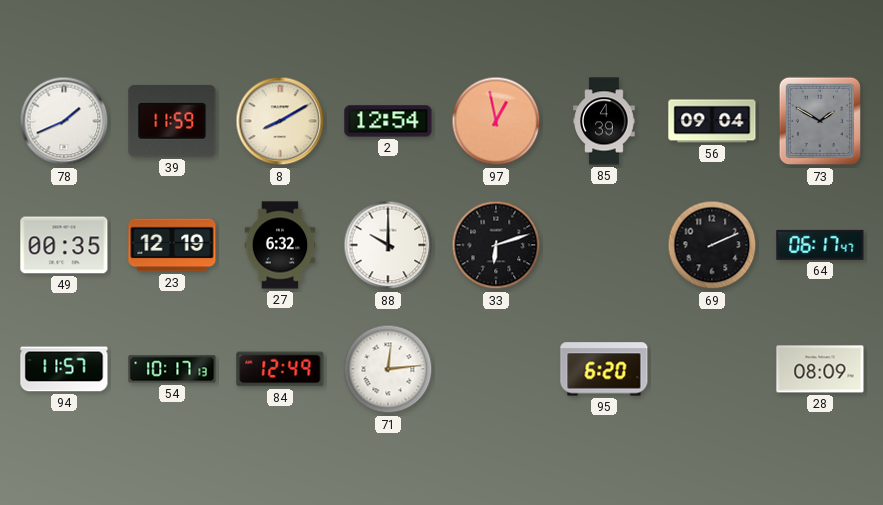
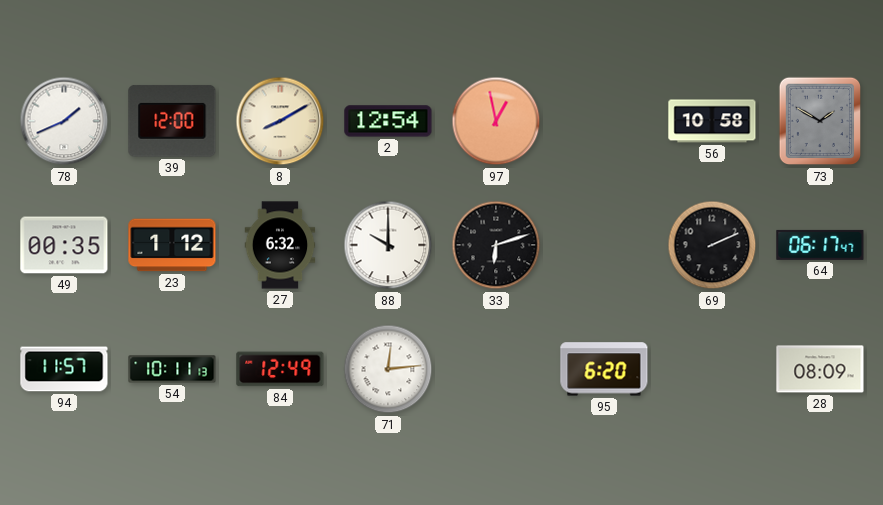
39: 11:59 -> 12:00 (172, 121)
85: 4:39 -> none (604, 121)
56: 09:04 -> 10:58 (712, 121)
23: 12:19 -> 1:12 (172, 245)
54: 10:17 -> 10:11 (172, 369)
